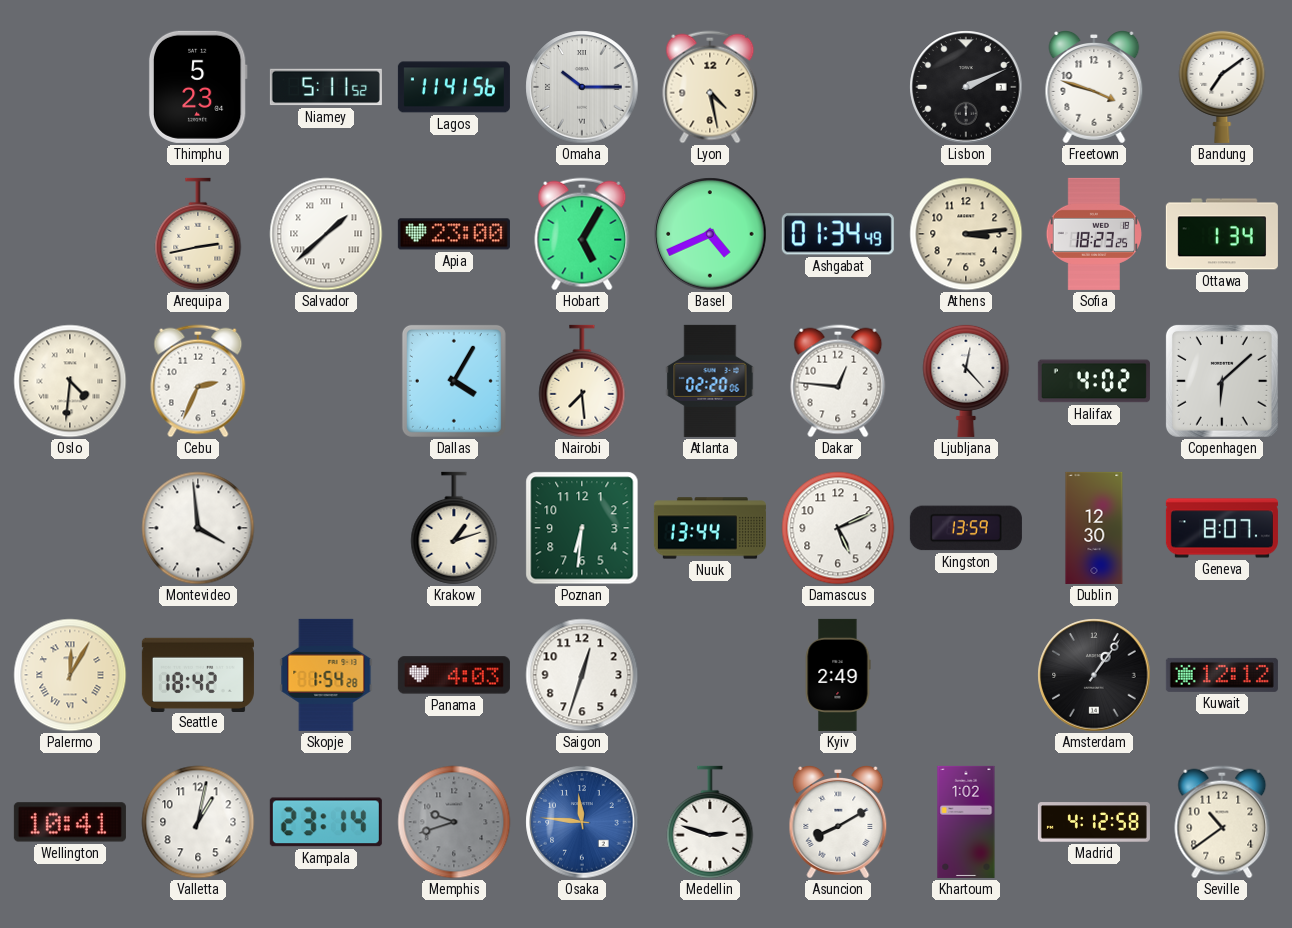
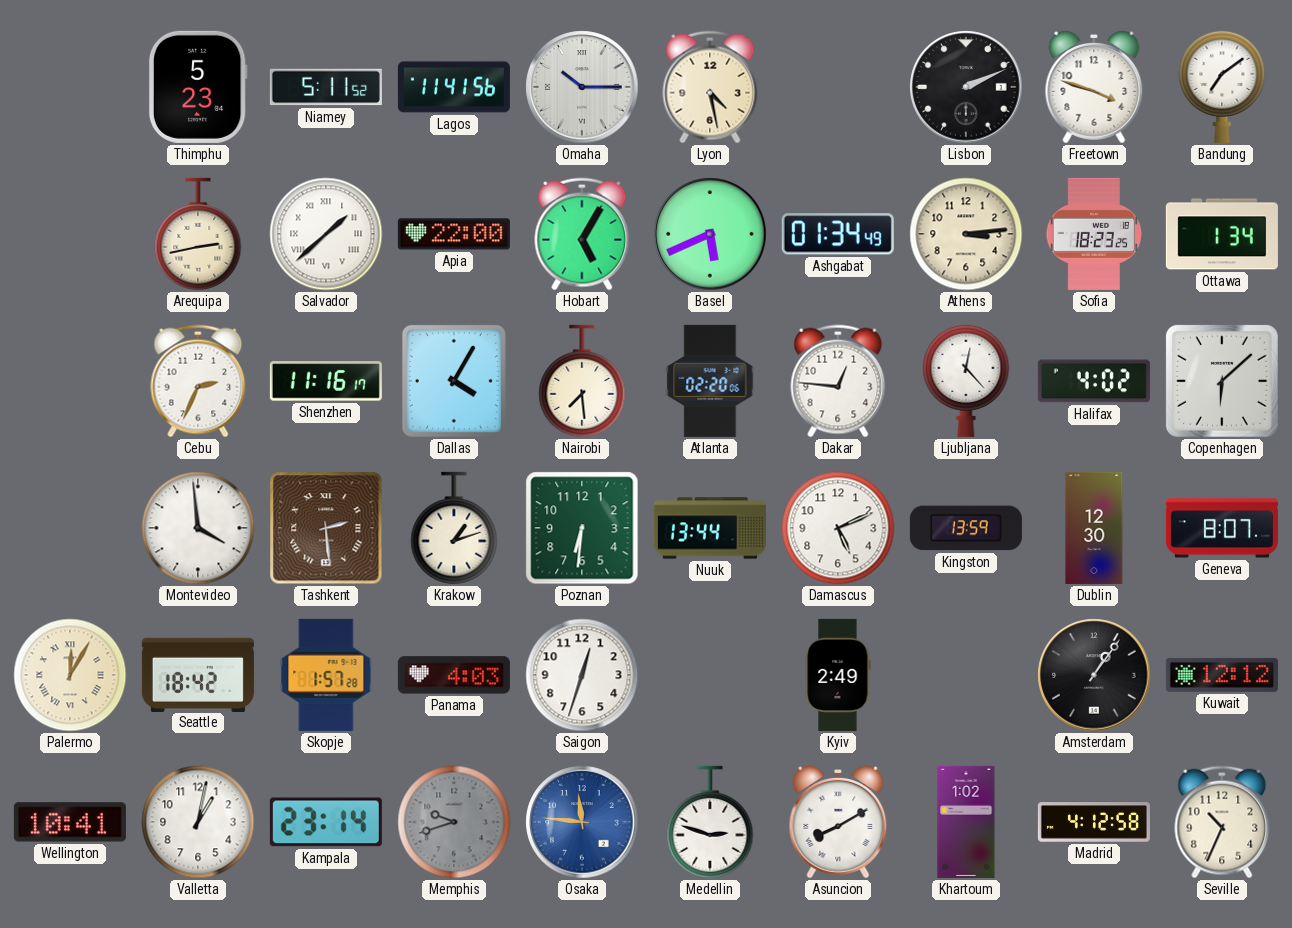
Apia: 23:00 -> 22:00 (454, 234)
Basel: 4:41 -> 5:41 (710, 234)
Oslo: 4:31 -> none (70, 381)
Shenzhen: none -> 11:16 (326, 381)
Tashkent: none -> 2:29 (326, 528)
Skopje: 1:54 -> 1:57 (326, 675)
Seville: 10:39 -> 10:34 (1222, 822)
